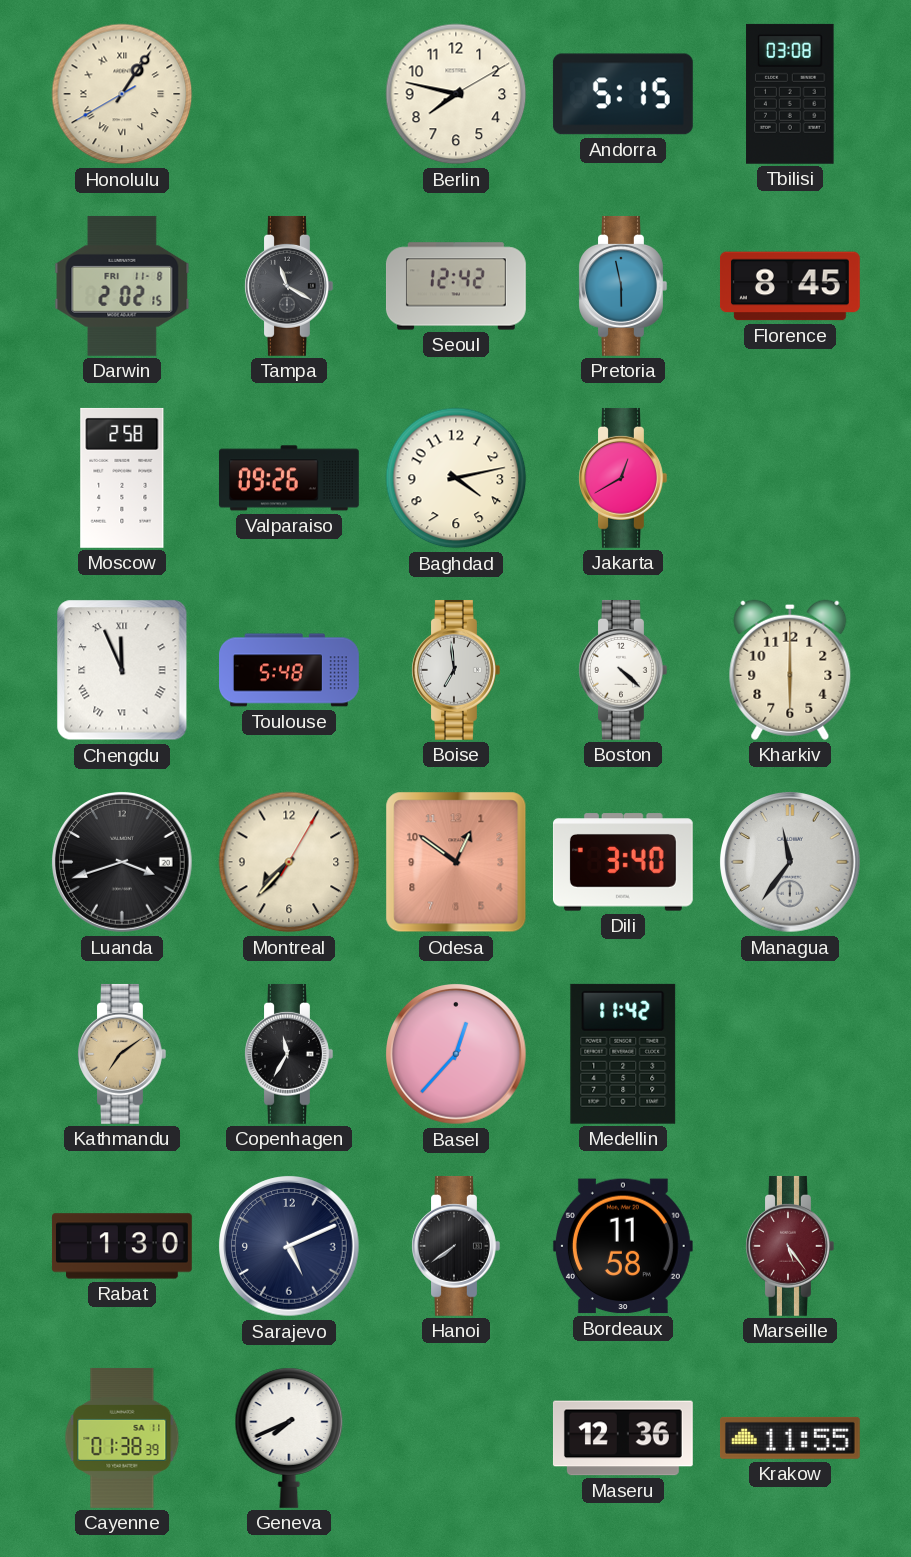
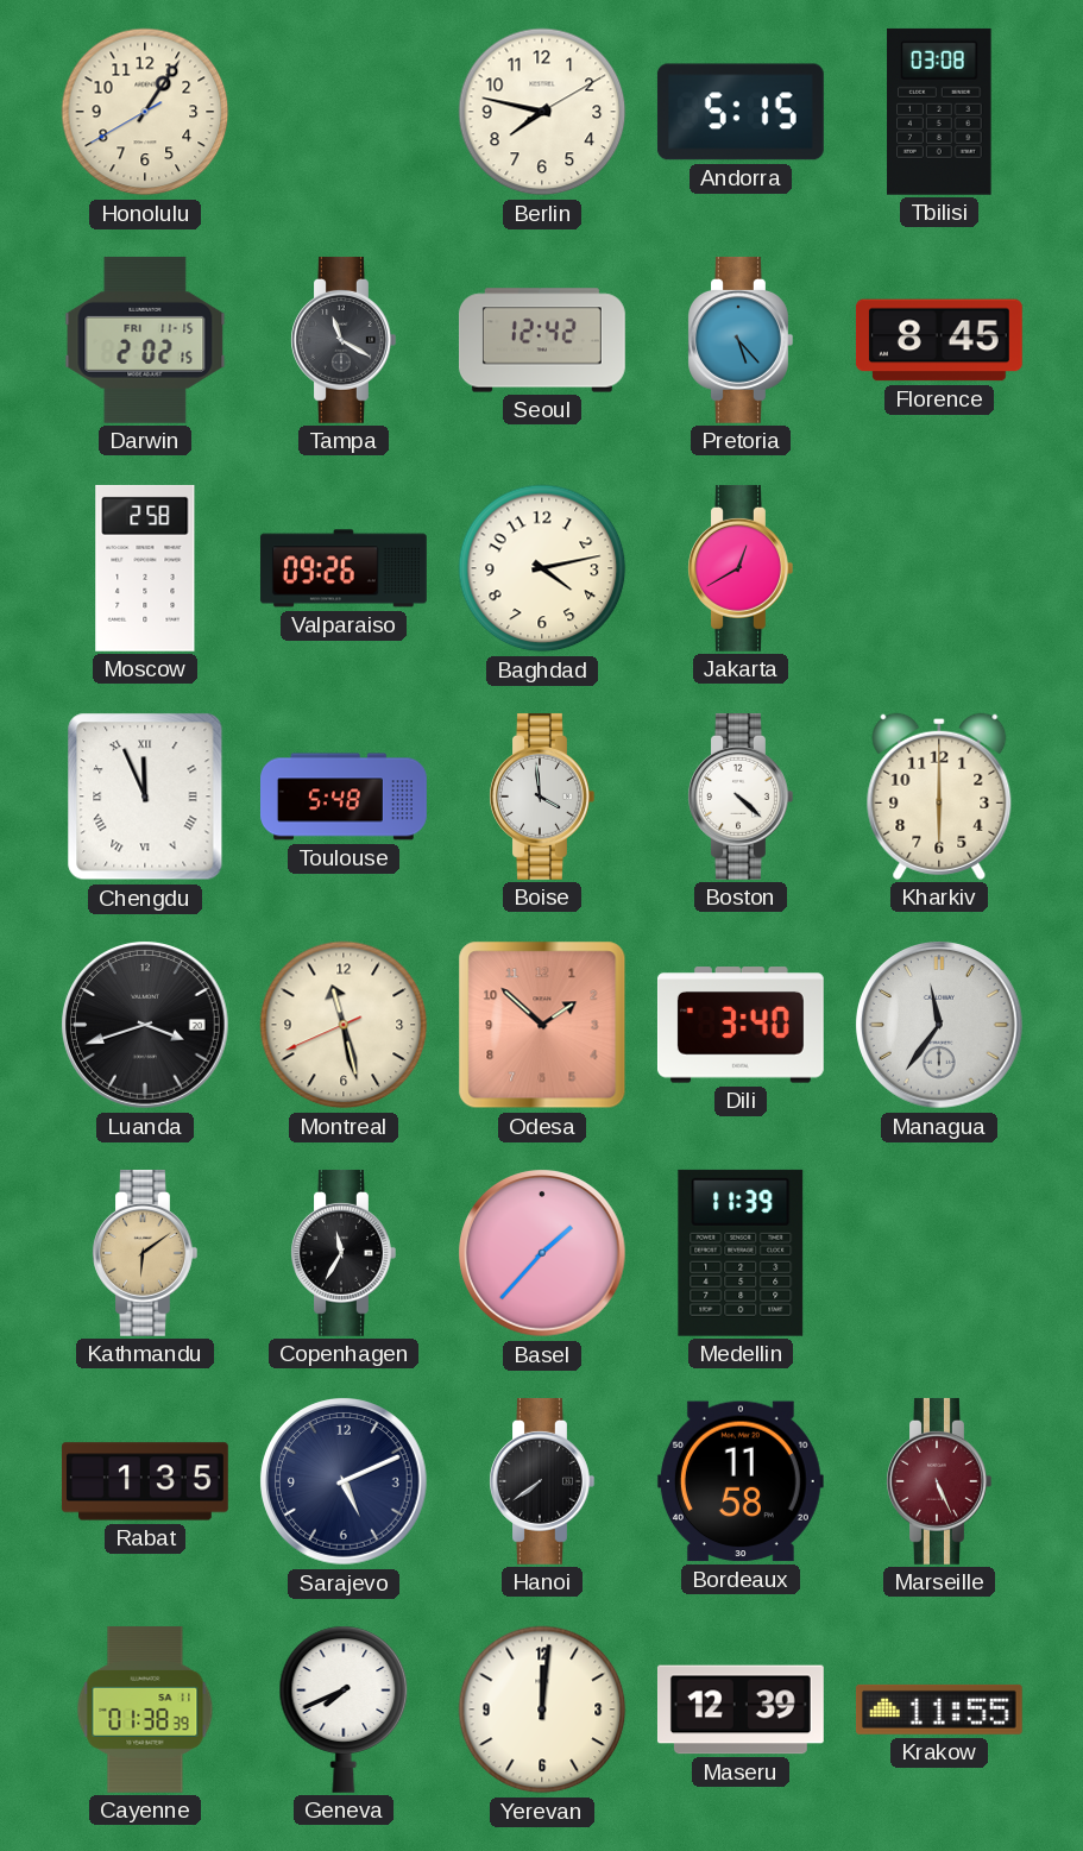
Honolulu numerals: Roman -> Arabic (145, 112)
Darwin date: FRI 11-8 -> FRI 11-15 (145, 340)
Pretoria: 5:58 -> 5:23 (741, 340)
Boise: 6:59 -> 3:59 (542, 797)
Montreal: 7:37 -> 11:27 (344, 1025)
Odesa: 12:51 -> 1:52 (542, 1025)
Kathmandu: 7:09 -> 6:09 (145, 1253)
Basel: 12:37 -> 1:37 (542, 1253)
Medellin: 11:42 -> 11:39 (741, 1253)
Rabat: 1:30 -> 1:35 (145, 1481)
Marseille: 5:24 -> 5:26 (939, 1481)
Yerevan: none -> 12:01 (542, 1710)
Maseru: 12:36 -> 12:39 (741, 1710)
